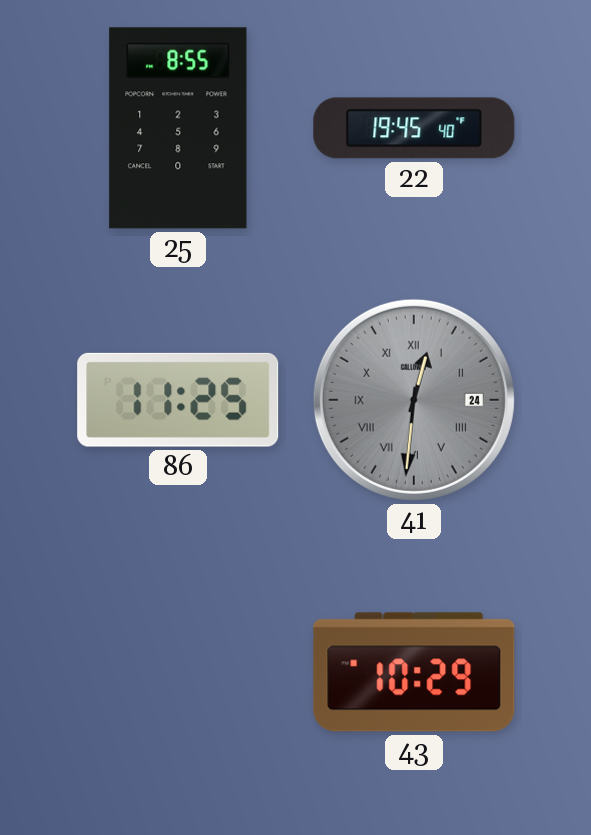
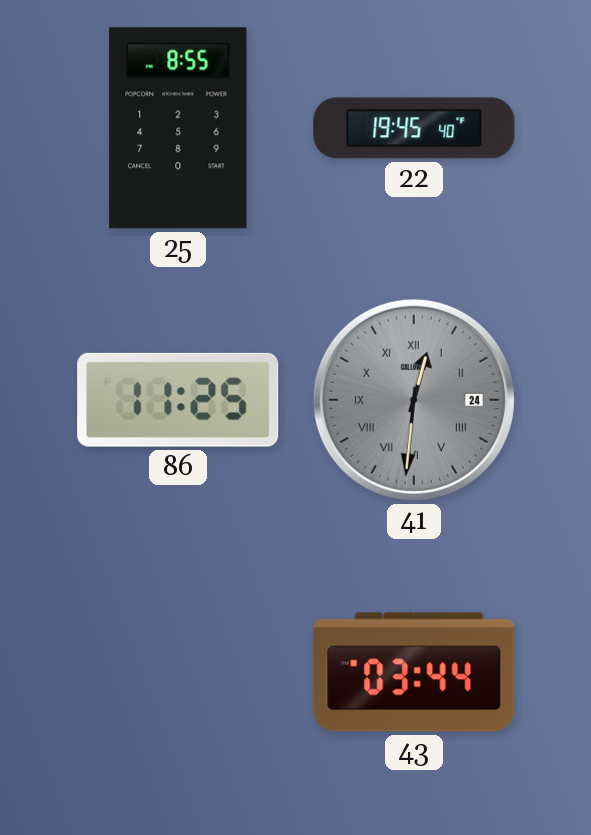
43: 10:29 -> 03:44 (414, 672)
